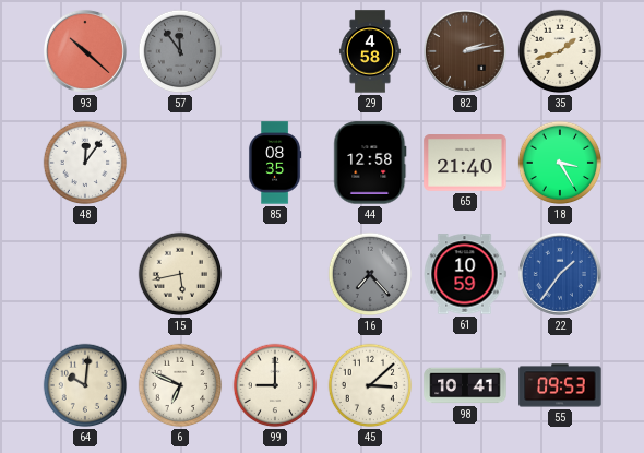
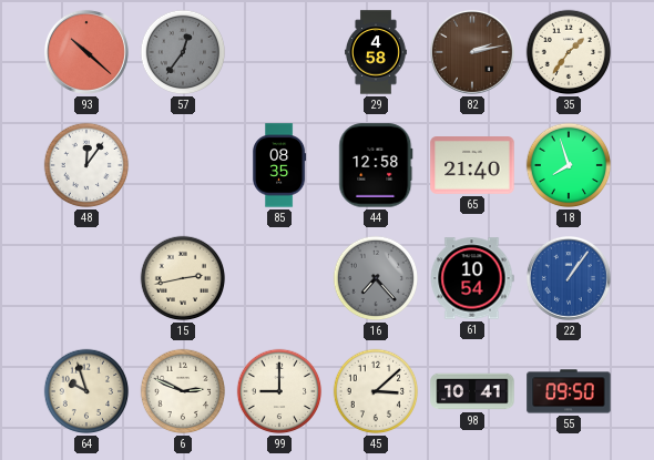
57: 11:54 -> 12:36 (183, 52)
35: 1:42 -> 1:36 (569, 52)
18: 3:25 -> 7:57 (569, 165)
15: 5:43 -> 2:43 (183, 278)
61: 10:59 -> 10:54 (472, 278)
22: 1:36 -> 1:06 (569, 278)
64: 10:01 -> 9:57 (86, 391)
6: 6:49 -> 2:49 (183, 391)
55: 09:53 -> 09:50 (569, 391)
